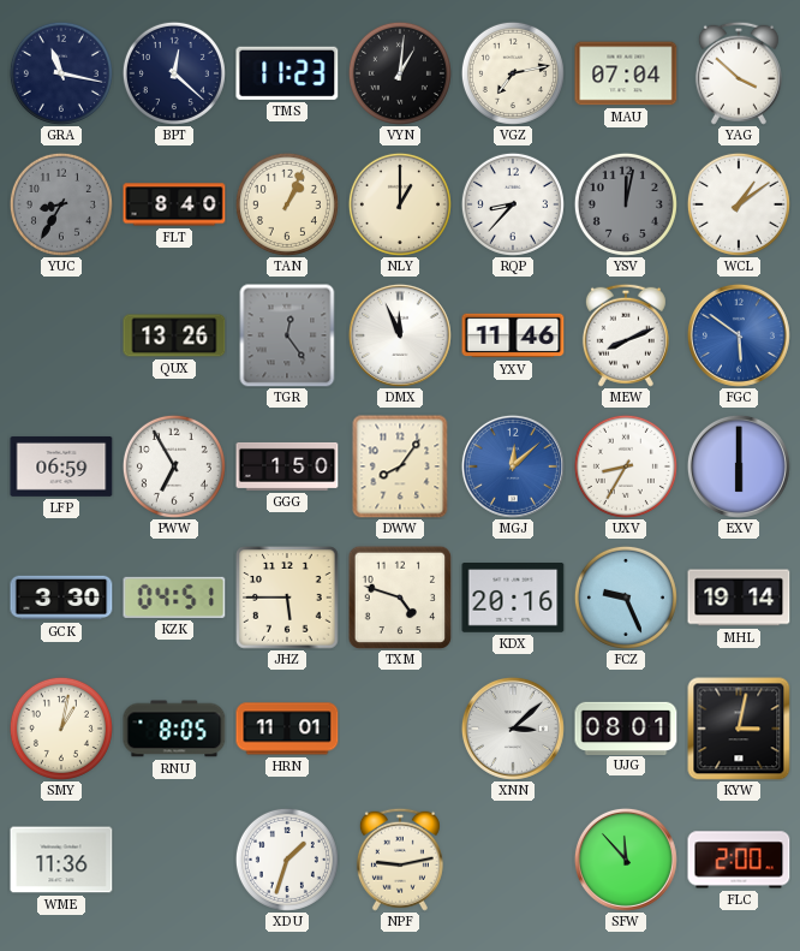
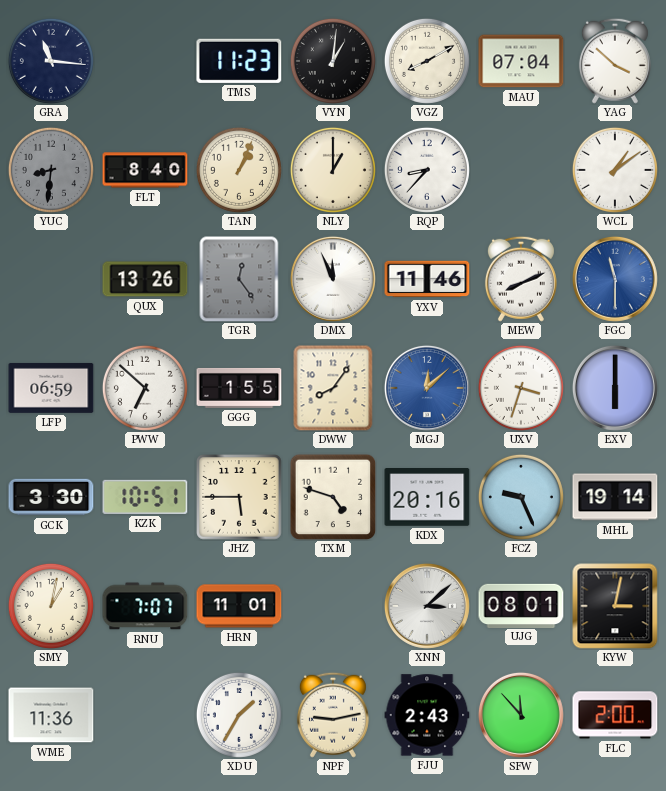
GRA: 11:17 -> 11:16 (51, 61)
BPT: 12:22 -> none (174, 73)
VGZ: 7:13 -> 8:10 (427, 61)
YUC: 8:35 -> 8:31 (51, 170)
YSV: 12:02 -> none (626, 204)
FGC: 5:51 -> 11:30 (615, 279)
PWW: 6:55 -> 6:52 (145, 388)
GGG: 1:50 -> 1:55 (239, 388)
UXV: 8:35 -> 3:33 (521, 388)
KZK: 04:51 -> 10:51 (145, 497)
RNU: 8:05 -> 7:07 (145, 606)
XDU: 1:33 -> 1:35 (239, 715)
FJU: none -> 2:43 (427, 715)
